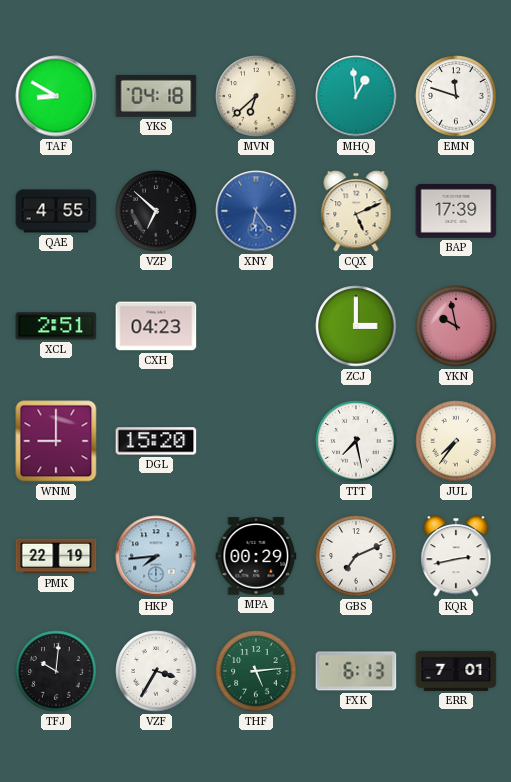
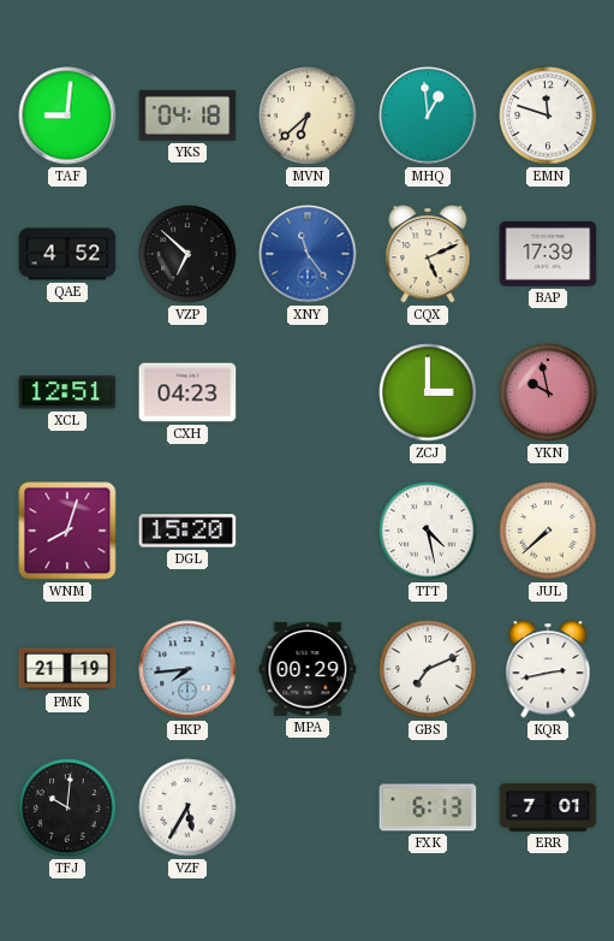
TAF: 8:50 -> 9:01 (67, 116)
QAE: 4:55 -> 4:52 (67, 254)
XNY: 6:24 -> 11:24 (308, 254)
XCL: 2:51 -> 12:51 (67, 392)
WNM: 9:00 -> 8:03 (67, 531)
TTT: 7:28 -> 4:28 (428, 531)
JUL: 7:36 -> 7:38 (548, 531)
PMK: 22:19 -> 21:19 (67, 669)
VZF: 3:35 -> 5:35 (187, 807)
THF: 5:14 -> none (256, 671)
